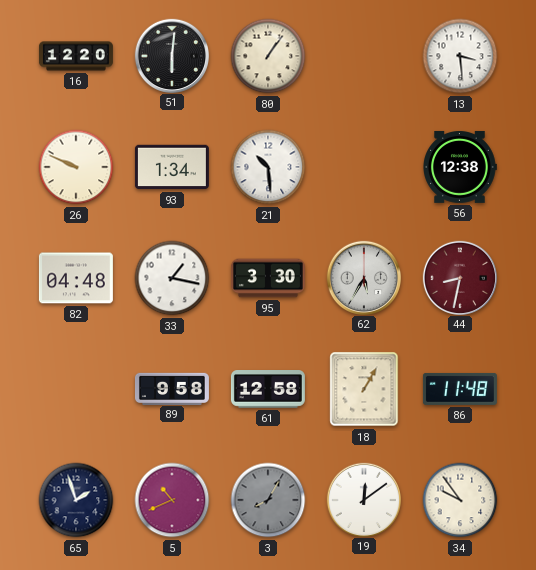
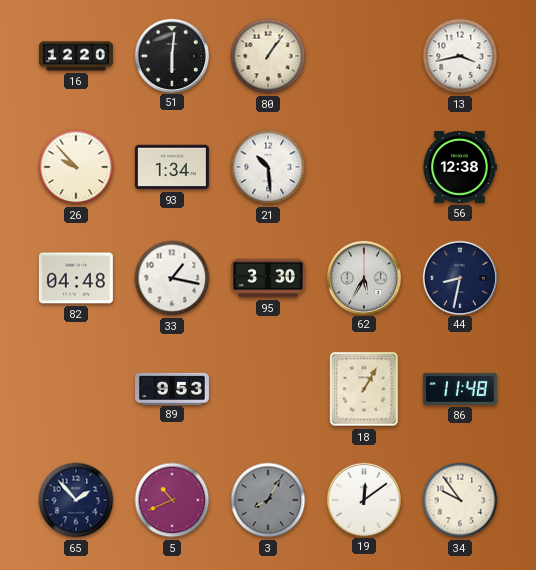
13: 3:29 -> 3:43 (460, 56)
26: 9:49 -> 9:53 (76, 167)
44 dial: burgundy -> navy (460, 277)
89: 9:58 -> 9:53 (172, 388)
61: 12:58 -> none (268, 390)
65: 1:57 -> 1:53 (76, 500)
